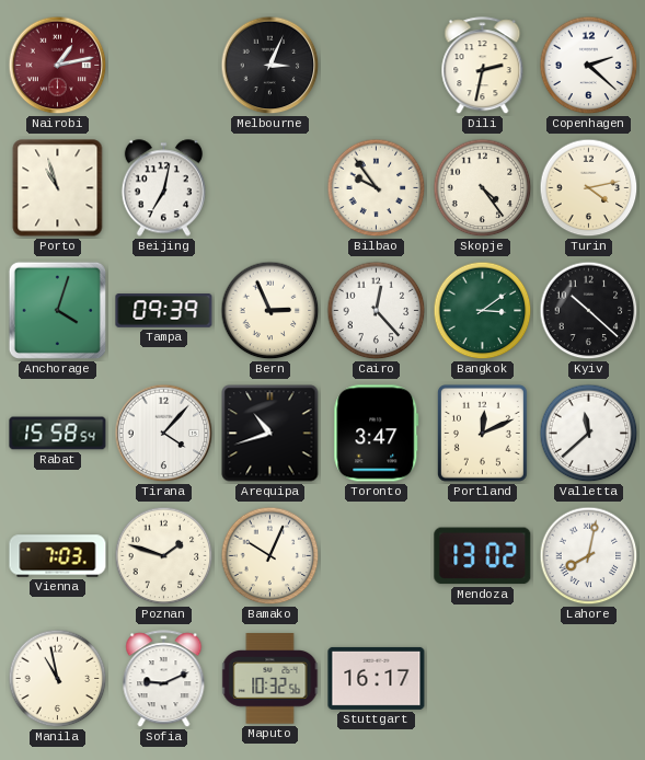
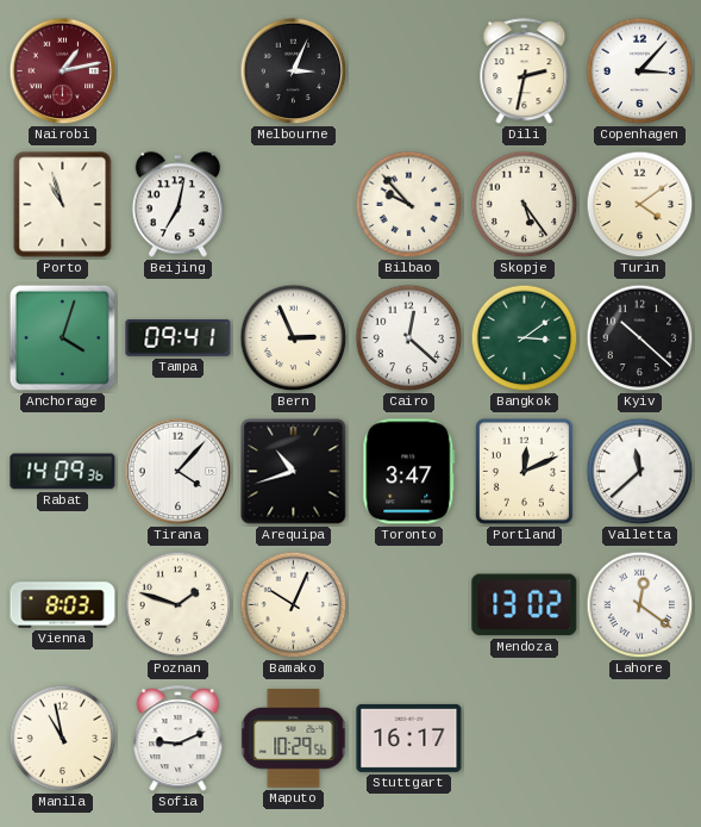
Copenhagen: 2:22 -> 3:07 (640, 71)
Bilbao: 9:54 -> 9:53 (409, 205)
Skopje: 4:24 -> 5:24 (525, 205)
Turin: 4:13 -> 4:09 (640, 205)
Tampa: 09:39 -> 09:41 (179, 338)
Cairo: 12:23 -> 12:22 (409, 338)
Rabat: 15:58 -> 14:09 (63, 472)
Vienna: 7:03 -> 8:03 (63, 605)
Lahore: 8:02 -> 12:21 (640, 605)
Maputo: 10:32 -> 10:29 (294, 739)
